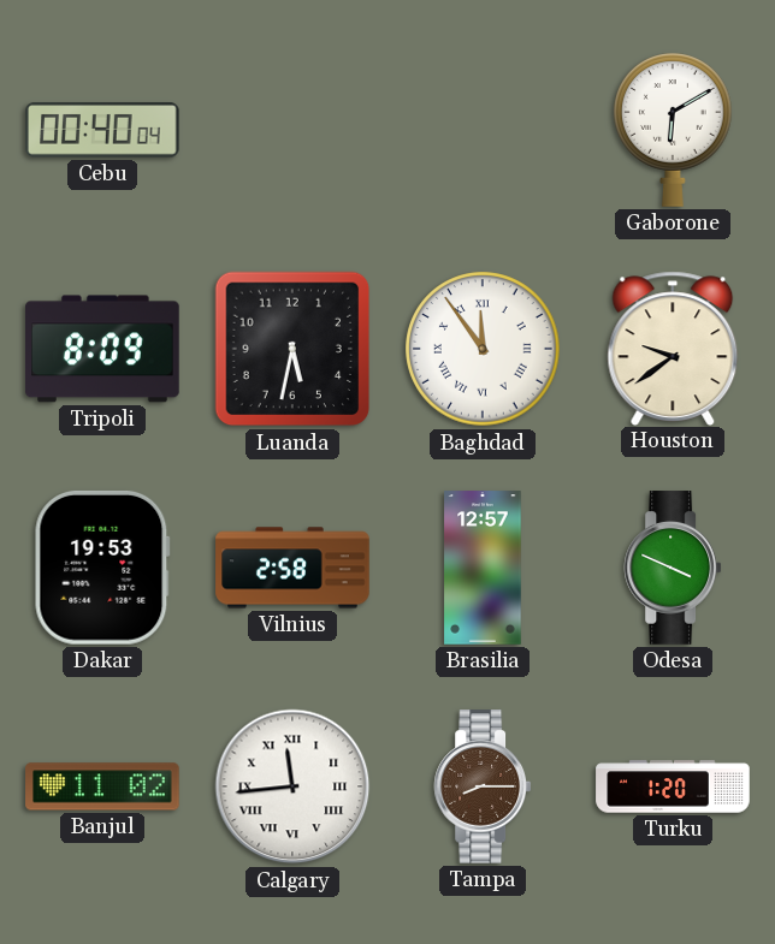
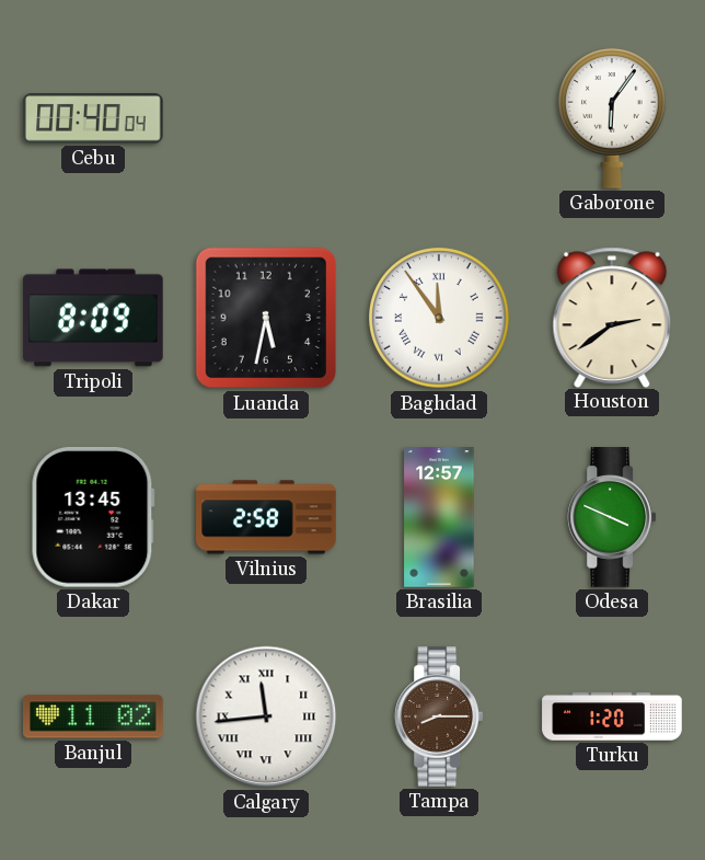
Gaborone: 6:10 -> 6:06 (613, 118)
Houston: 9:39 -> 2:39 (612, 317)
Dakar: 19:53 -> 13:45 (93, 517)
